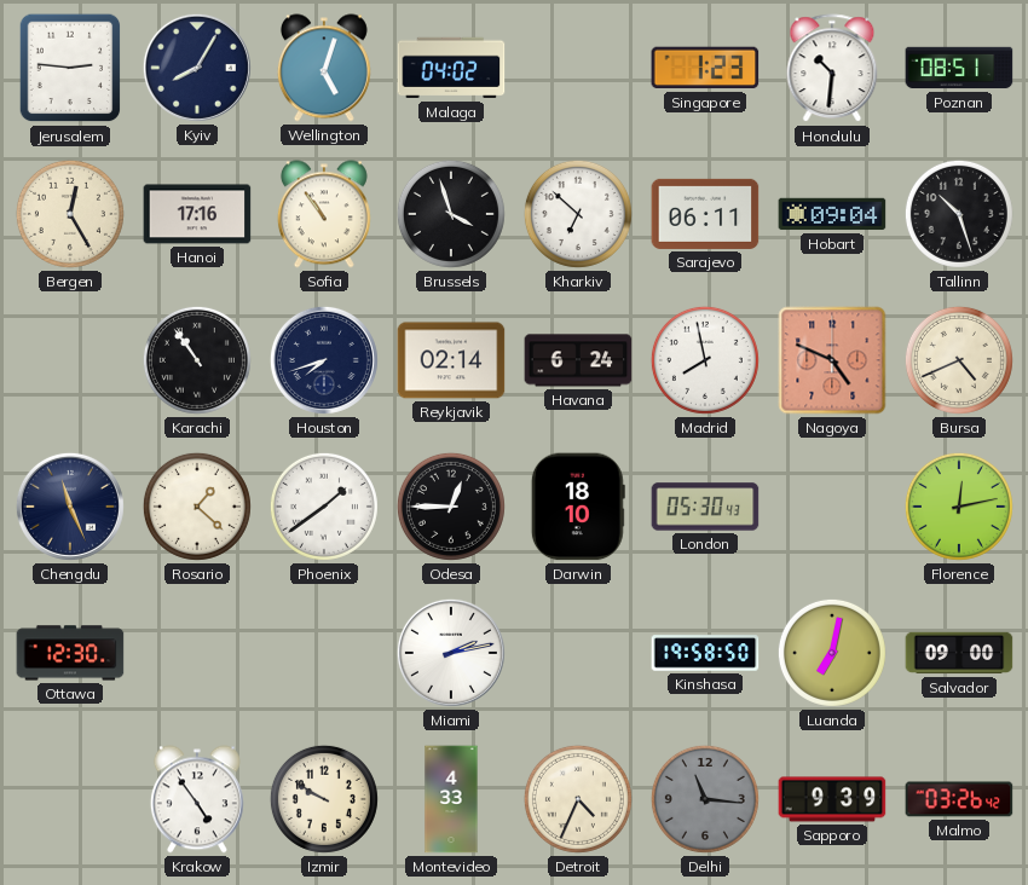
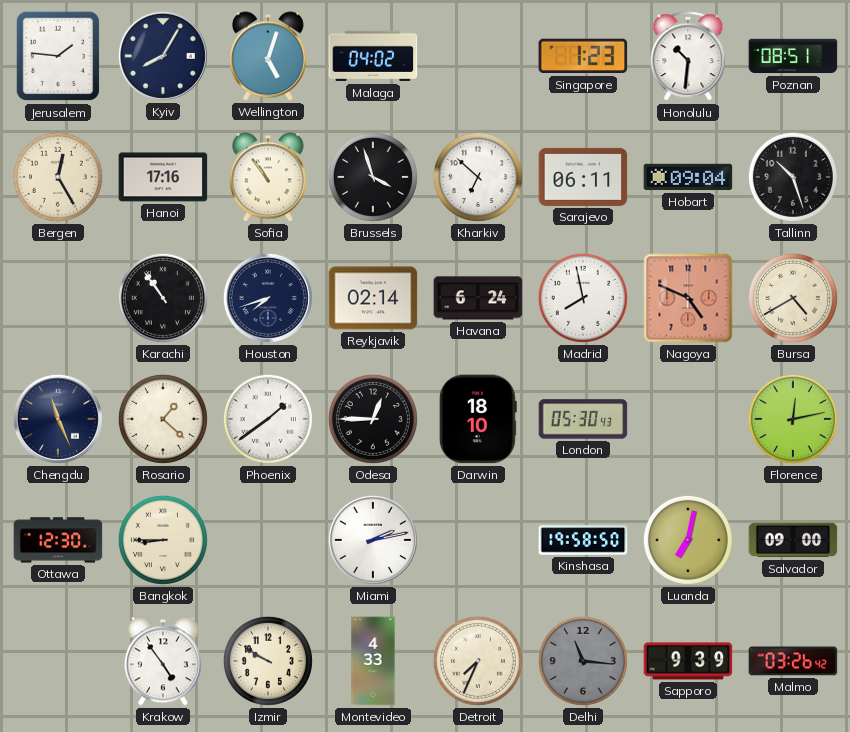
Jerusalem: 2:46 -> 1:46 (58, 56)
Bursa: 4:41 -> 4:40 (793, 298)
Bangkok: none -> 8:45 (163, 540)
Detroit: 4:34 -> 7:34 (478, 661)
